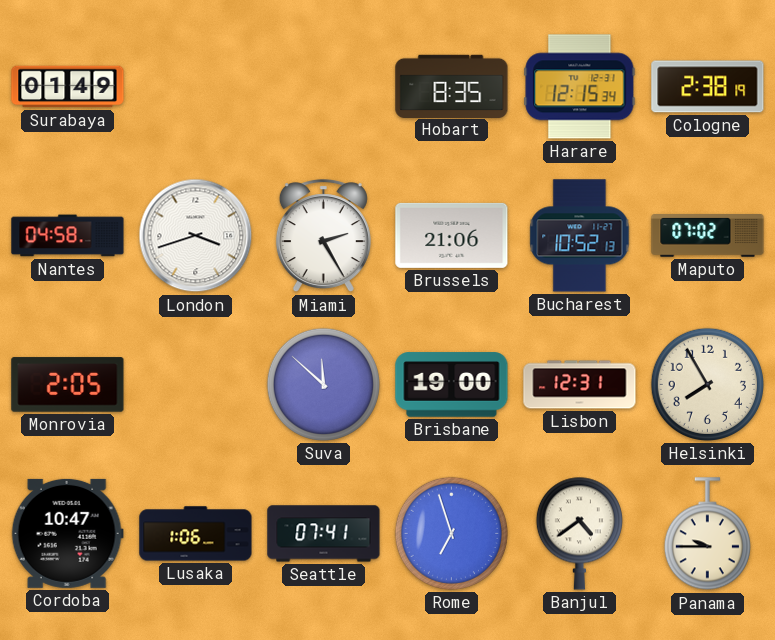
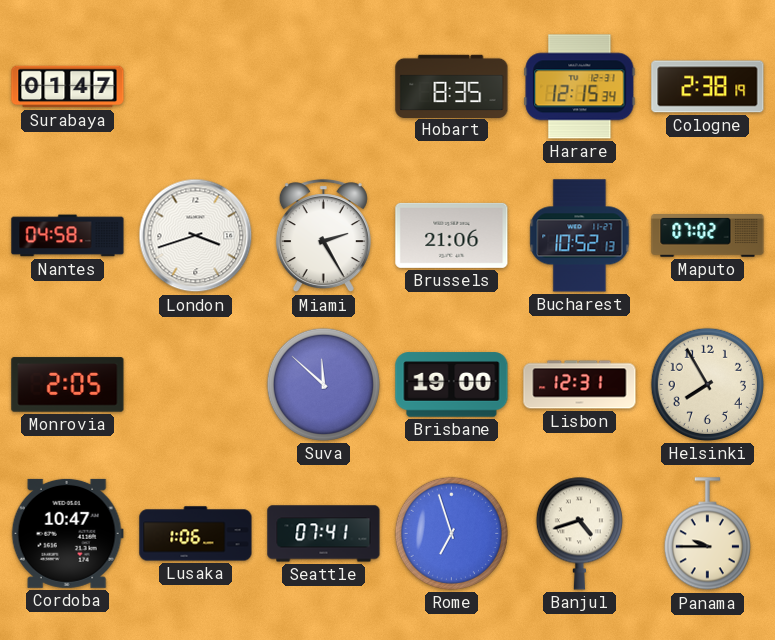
Surabaya: 01:49 -> 01:47 (68, 87)
Banjul: 4:39 -> 4:42 (579, 533)
